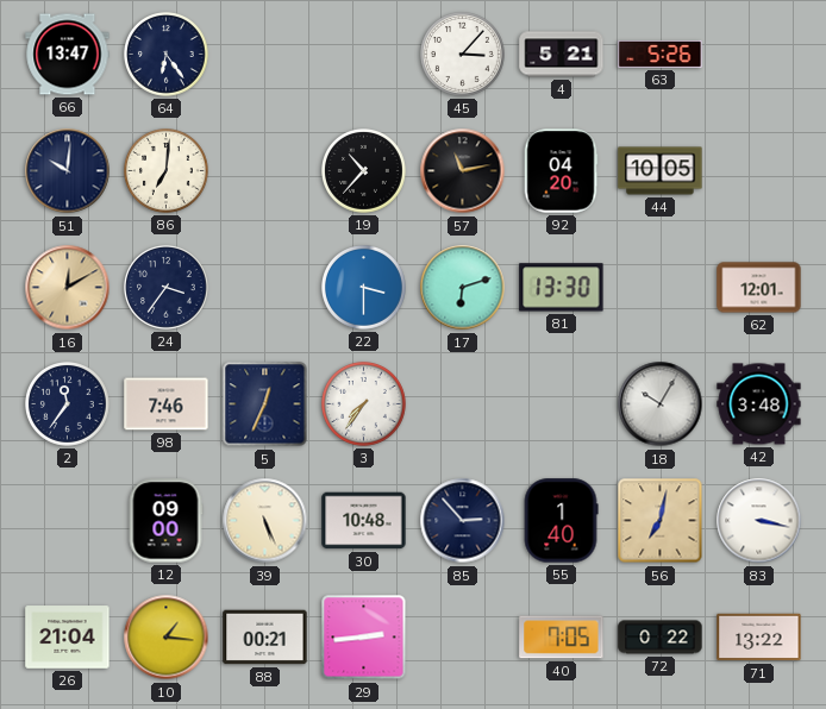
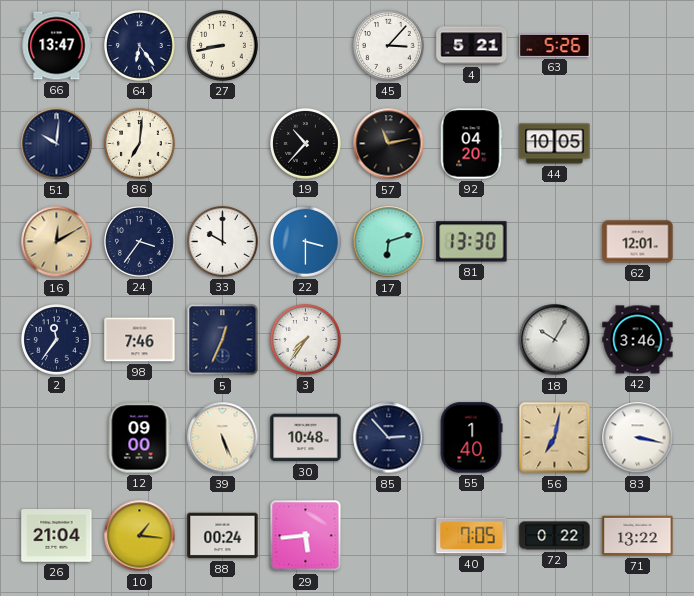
27: none -> 8:43 (223, 46)
33: none -> 10:00 (223, 242)
42: 3:48 -> 3:46 (638, 340)
88: 00:21 -> 00:24 (223, 536)
29: 2:44 -> 5:44 (306, 536)
